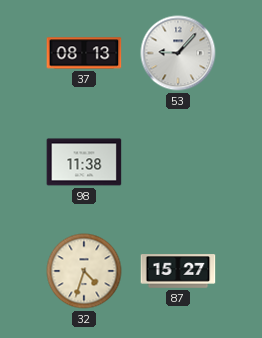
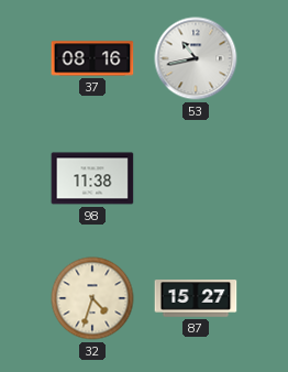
37: 08:13 -> 08:16 (92, 58)
53: 9:07 -> 10:43 (196, 58)
